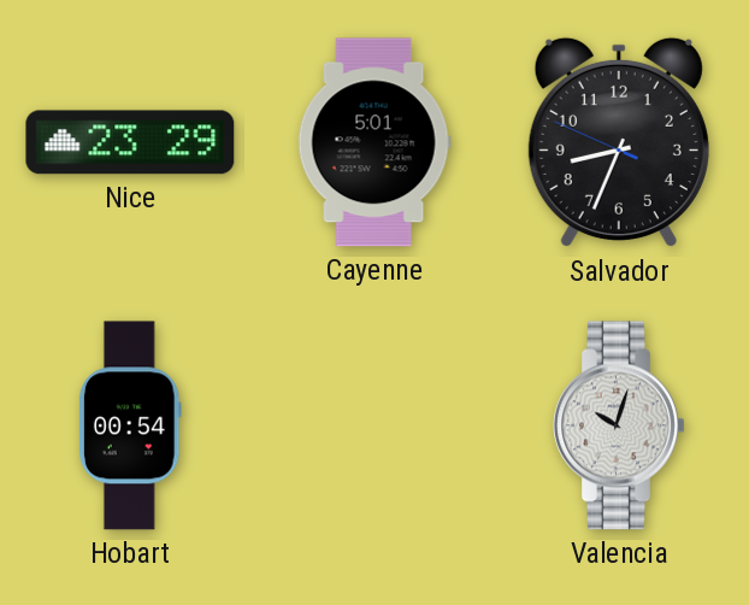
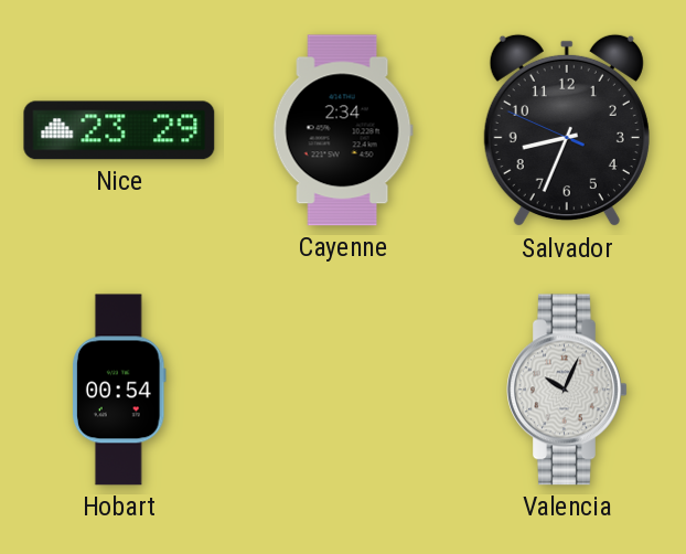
Cayenne: 5:01 -> 2:34 (343, 130)
Valencia: 10:03 -> 10:04 (567, 390)
